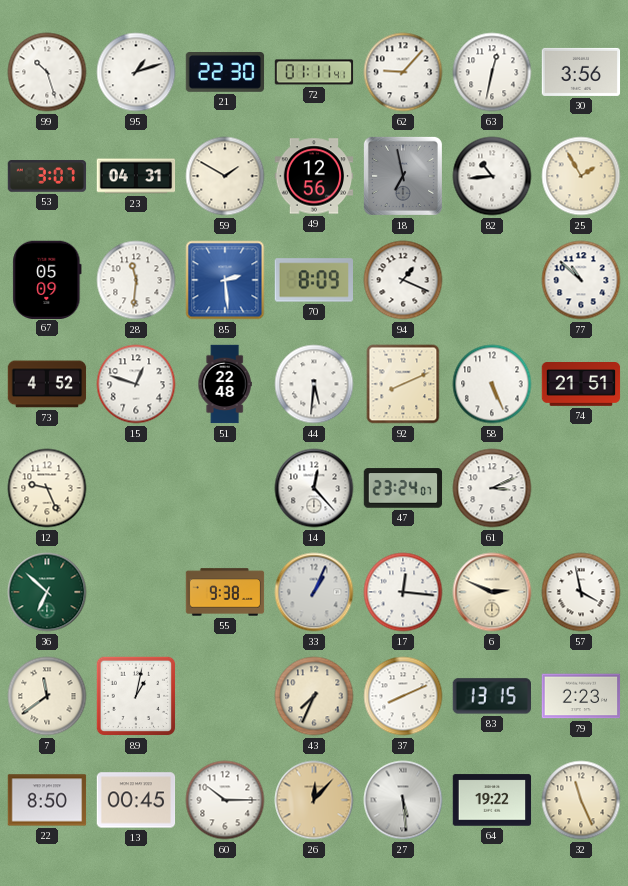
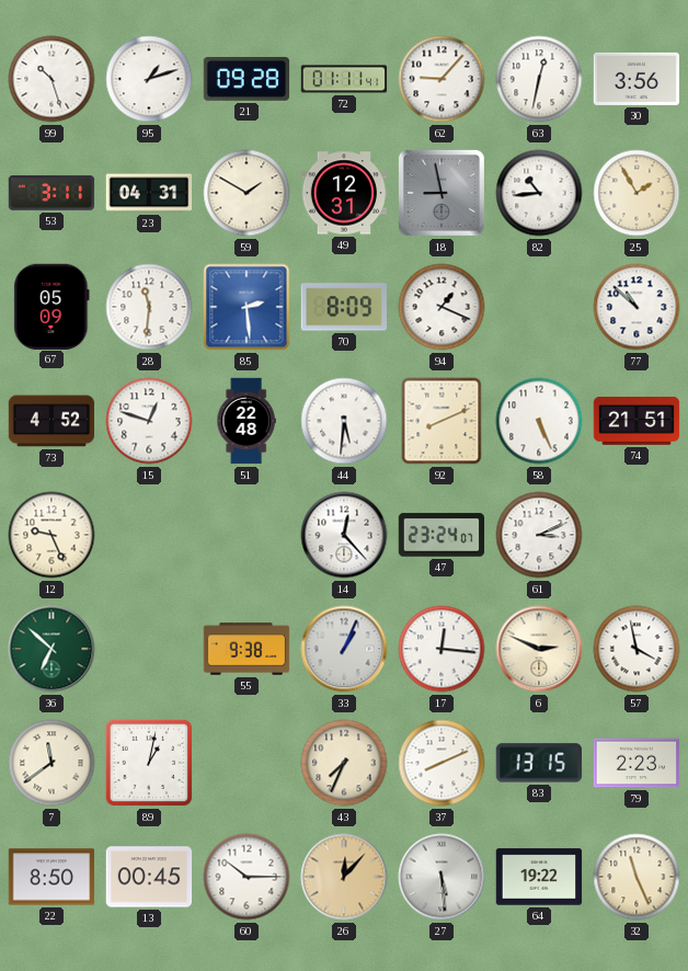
21: 22:30 -> 09:28 (246, 80)
53: 3:07 -> 3:11 (51, 193)
49: 12:56 -> 12:31 (344, 193)
18: 6:58 -> 8:58 (442, 193)
